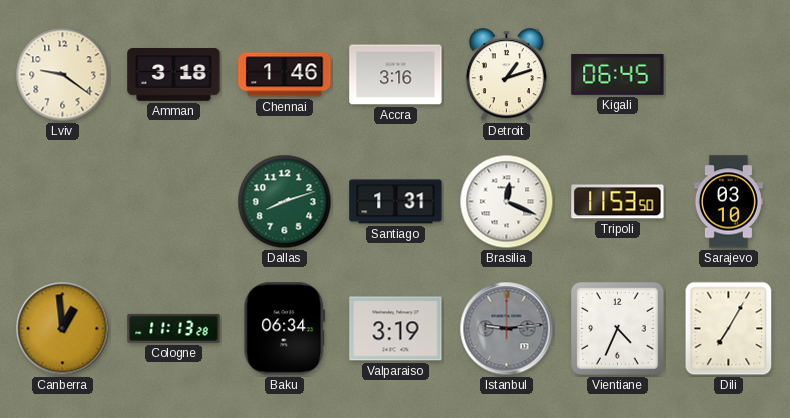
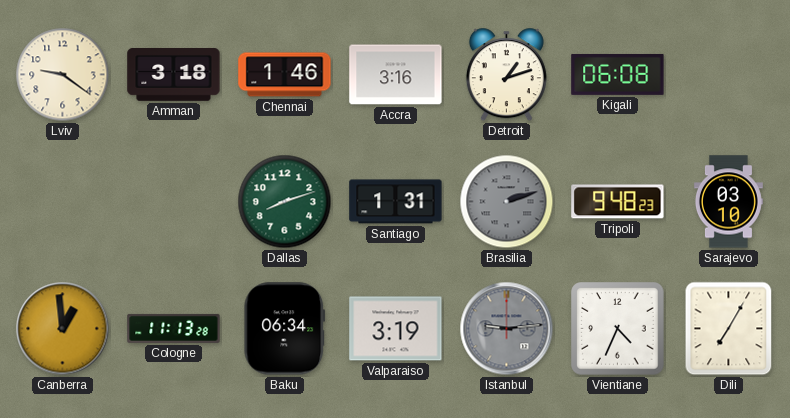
Kigali: 06:45 -> 06:08 (618, 74)
Brasilia: 12:19 -> 2:12 (507, 202)
Brasilia dial: white -> grey (507, 202)
Tripoli: 11:53 -> 9:48 (618, 202)
